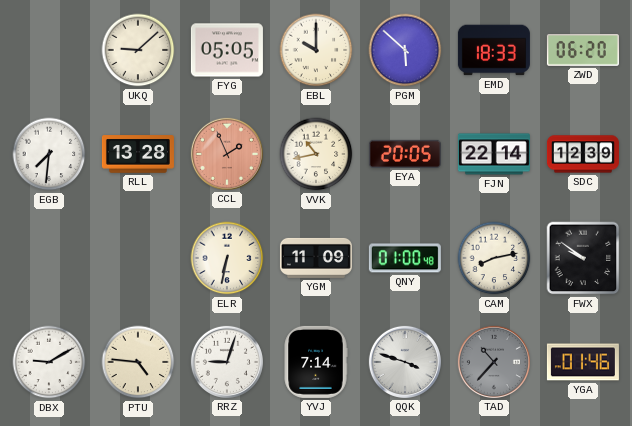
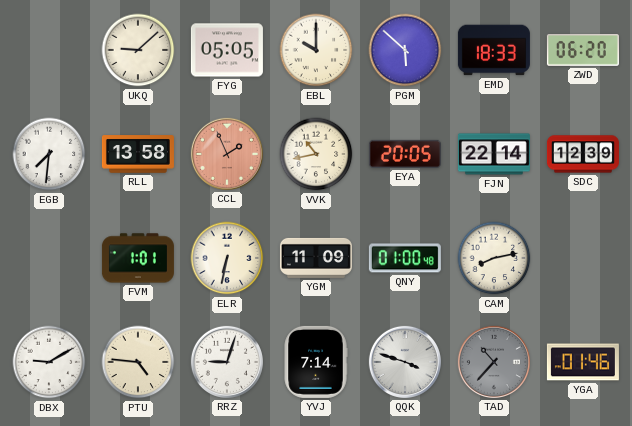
RLL: 13:28 -> 13:58 (138, 154)
FVM: none -> 1:01 (138, 258)
FWX: 9:51 -> none (583, 258)
